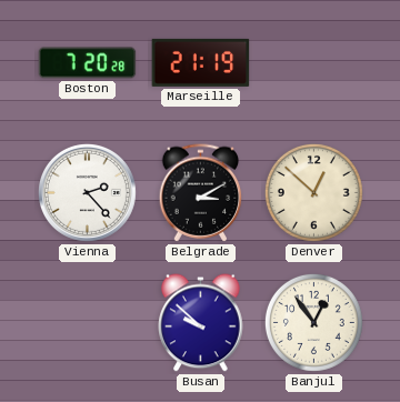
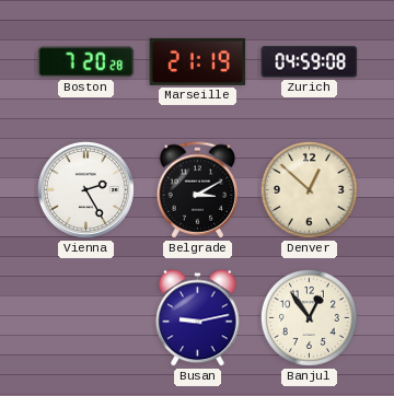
Zurich: none -> 04:59 (310, 62)
Vienna: 2:23 -> 2:25 (85, 189)
Busan: 9:52 -> 9:13 (198, 318)
